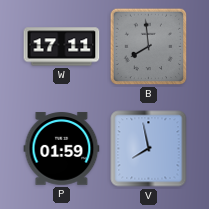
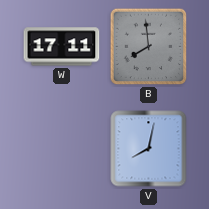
P: 01:59 -> none (62, 149)
V: 7:58 -> 8:02 (149, 149)
